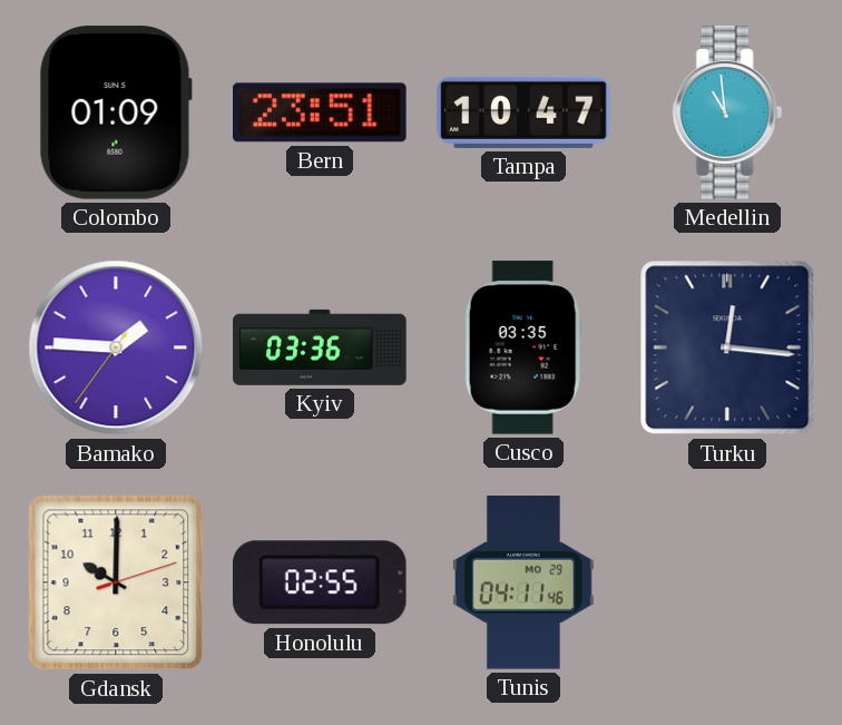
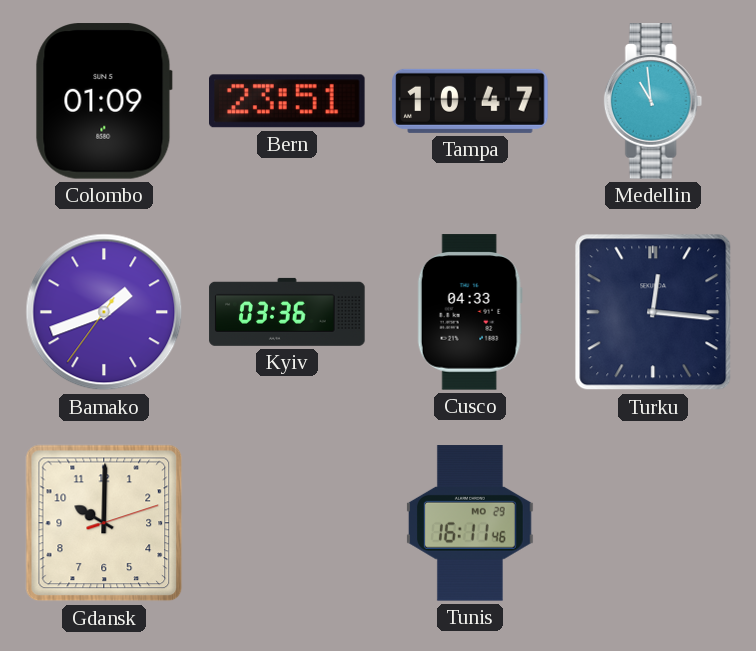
Bamako: 1:45 -> 1:41 (104, 312)
Cusco: 03:35 -> 04:33 (470, 312)
Honolulu: 02:55 -> none (320, 582)
Tunis: 04:11 -> 16:11 (470, 523)
